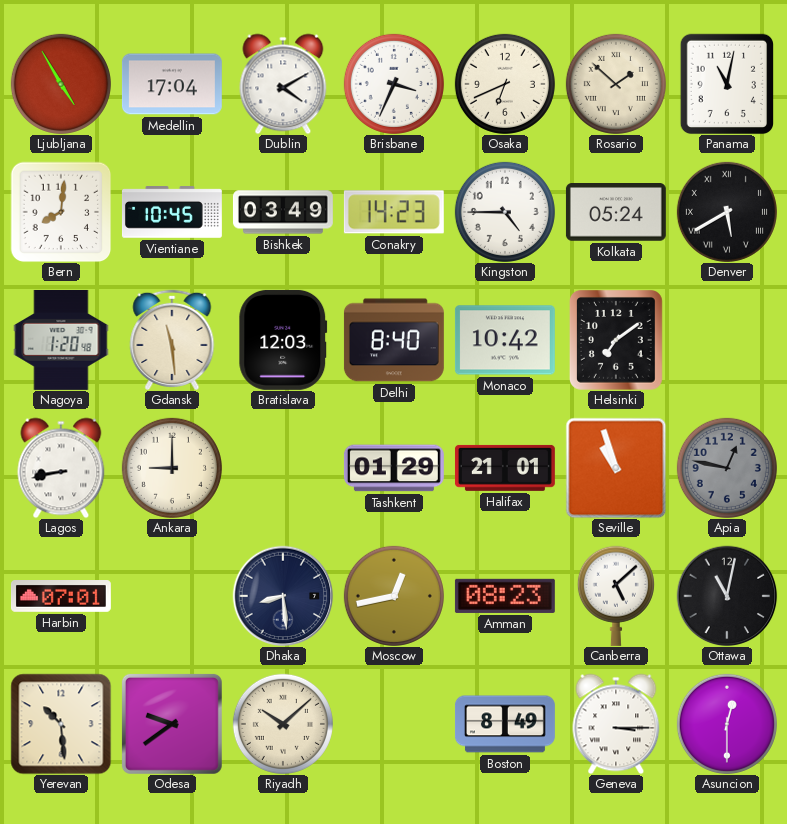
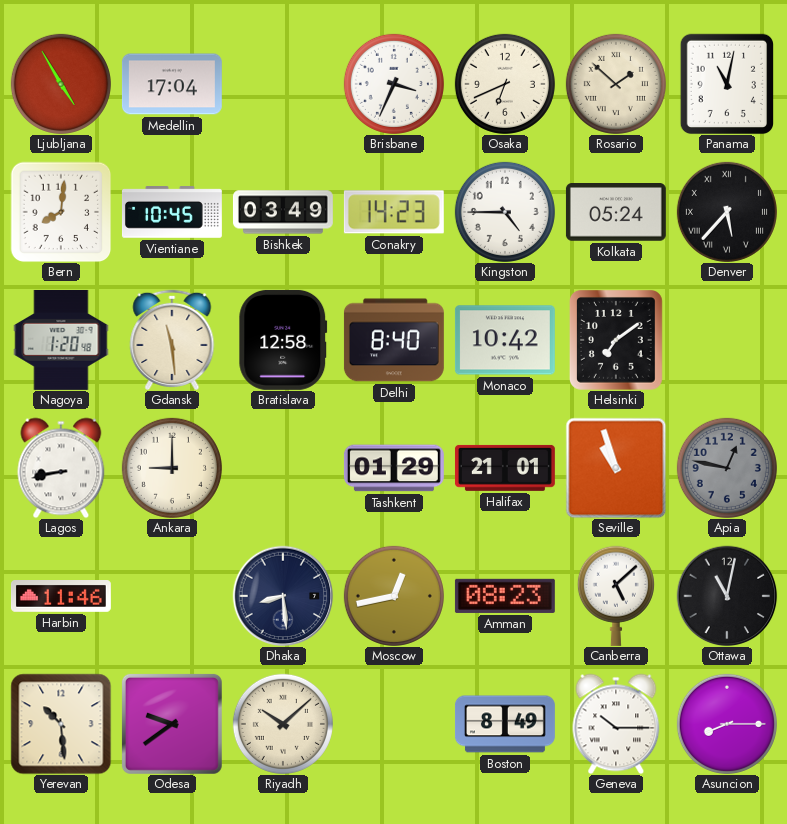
Dublin: 4:10 -> none (283, 84)
Denver: 5:40 -> 5:37 (727, 212)
Bratislava: 12:03 -> 12:58 (283, 340)
Harbin: 07:01 -> 11:46 (61, 597)
Geneva: 3:15 -> 10:15 (616, 724)
Asuncion: 12:30 -> 8:15 (727, 724)
